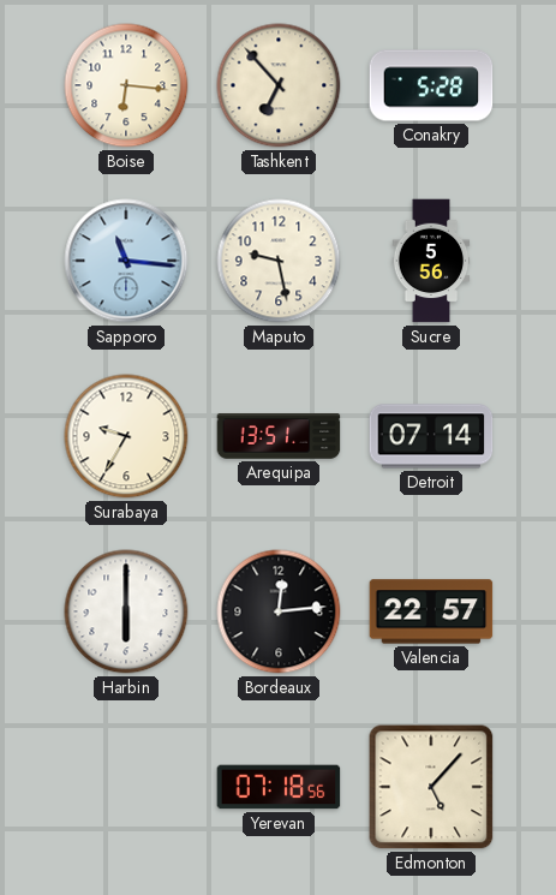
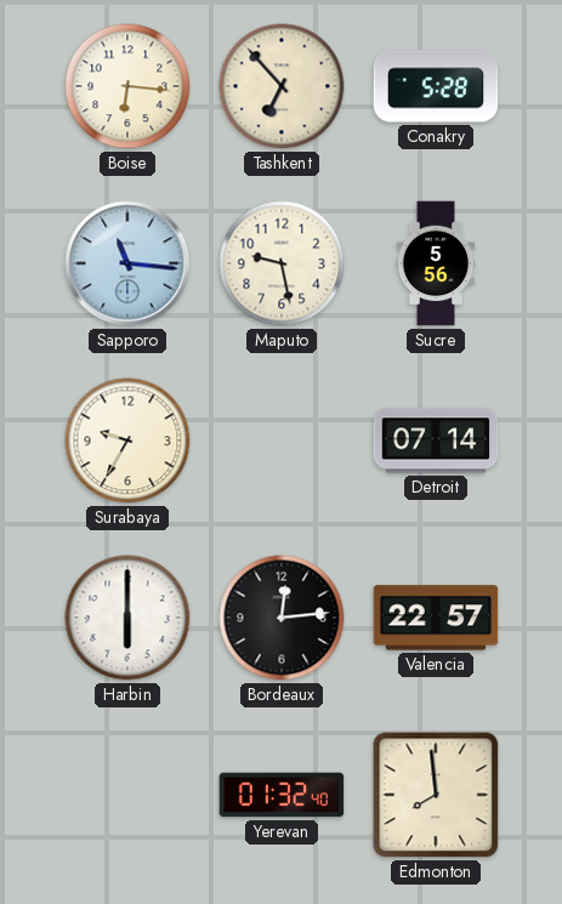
Arequipa: 13:51 -> none (279, 436)
Yerevan: 07:18 -> 01:32 (282, 795)
Edmonton: 5:07 -> 7:59 (436, 795)
